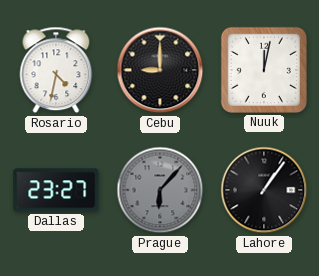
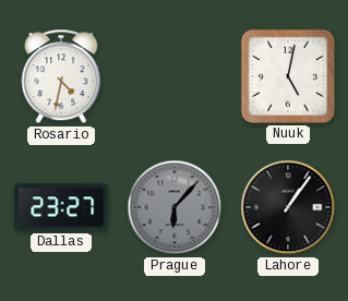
Cebu: 9:00 -> none (160, 70)
Nuuk: 12:02 -> 5:02 (288, 76)
